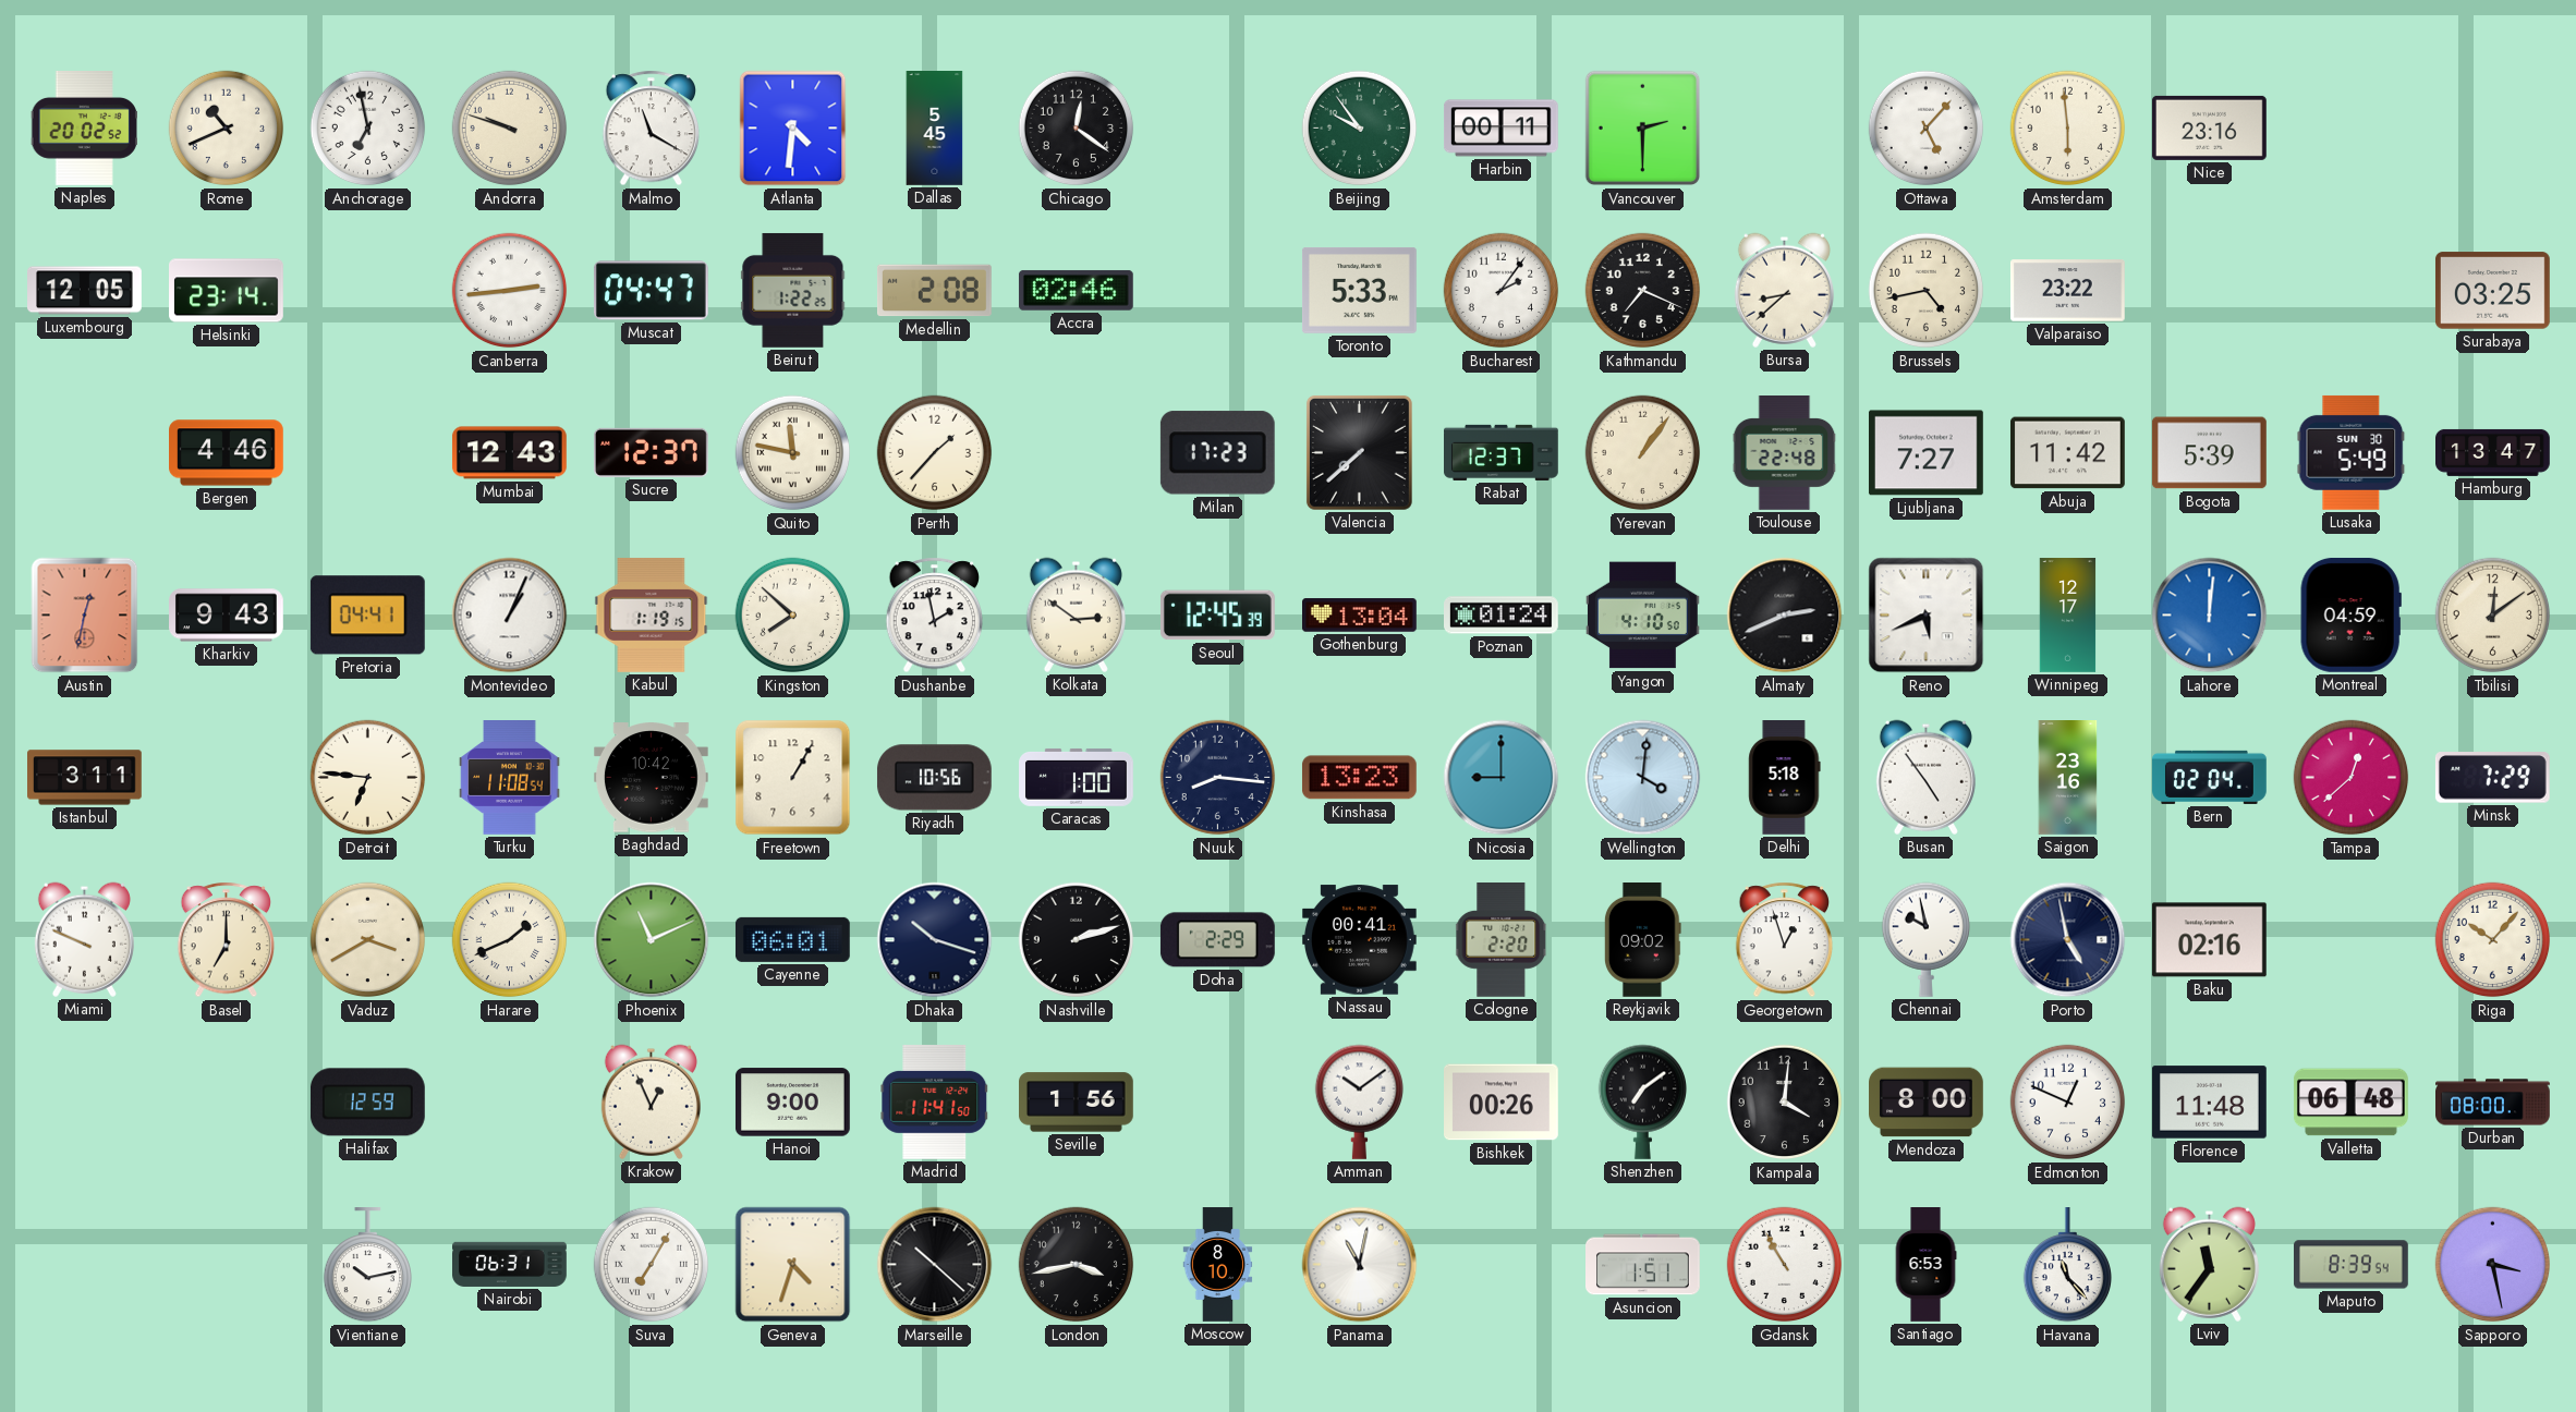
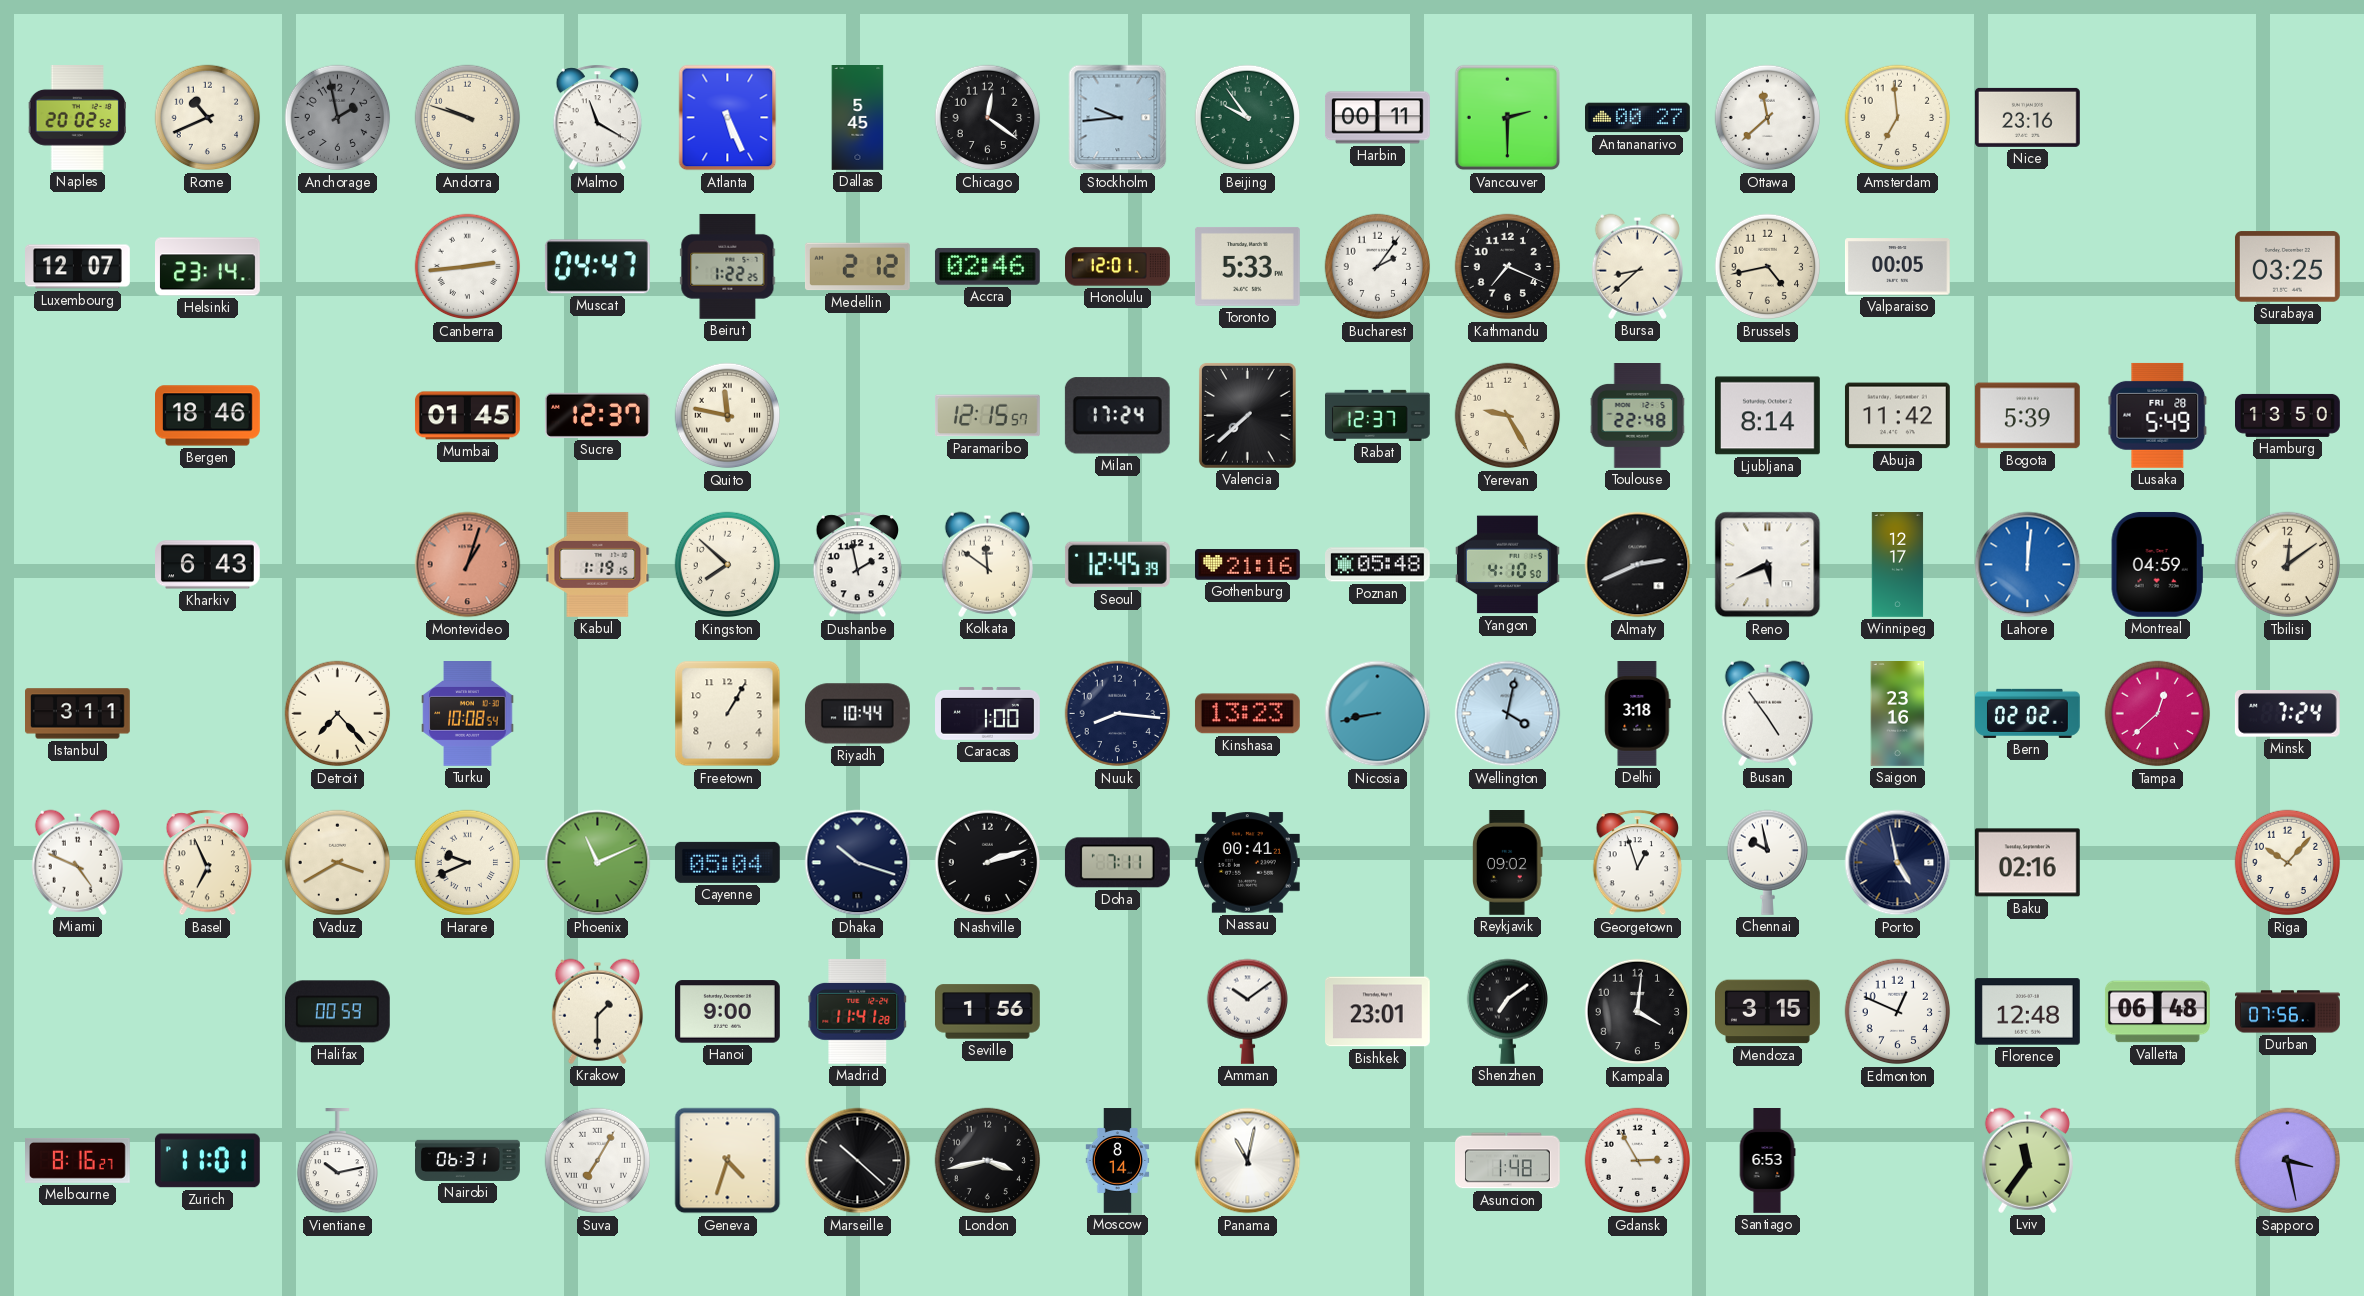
Anchorage: 6:58 -> 1:58 (338, 118)
Anchorage dial: white -> grey (338, 118)
Atlanta: 4:31 -> 5:26 (728, 118)
Stockholm: none -> 9:44 (1118, 118)
Antananarivo: none -> 00:27 (1638, 118)
Ottawa: 5:07 -> 11:38 (1768, 118)
Amsterdam: 5:59 -> 6:59 (1898, 118)
Luxembourg: 12:05 -> 12:07 (78, 267)
Medellin: 2:08 -> 2:12 (858, 267)
Honolulu: none -> 12:01 (1118, 267)
Valparaiso: 23:22 -> 00:05 (1898, 267)
Bergen: 4:46 -> 18:46 (208, 416)
Mumbai: 12:43 -> 01:45 (468, 416)
Perth: 1:37 -> none (935, 453)
Paramaribo: none -> 12:15 (987, 416)
Milan: 17:23 -> 17:24 (1117, 416)
Yerevan: 1:06 -> 9:25 (1508, 416)
Ljubljana: 7:27 -> 8:14 (1767, 416)
Lusaka date: SUN 30 -> FRI 28 (2158, 415)
Hamburg: 13:47 -> 13:50 (2288, 415)
Austin: 12:32 -> none (85, 616)
Kharkiv: 9:43 -> 6:43 (208, 565)
Pretoria: 04:41 -> none (367, 616)
Montevideo: 1:04 -> 1:03 (468, 565)
Montevideo dial: white -> salmon (468, 565)
Kolkata: 2:51 -> 11:51 (987, 564)
Gothenburg: 13:04 -> 21:16 (1248, 565)
Poznan: 01:24 -> 05:48 (1378, 565)
Detroit: 6:46 -> 7:23 (338, 714)
Turku: 11:08 -> 10:08 (468, 714)
Baghdad: 10:42 -> none (651, 778)
Riyadh: 10:56 -> 10:44 (857, 714)
Nicosia: 9:00 -> 8:43 (1378, 714)
Wellington: 4:01 -> 4:02 (1508, 714)
Delhi: 5:18 -> 3:18 (1638, 714)
Bern: 02:04 -> 02:02 (2028, 713)
Minsk: 7:29 -> 7:24 (2287, 714)
Miami: 9:49 -> 4:49 (77, 862)
Basel: 7:00 -> 6:56 (208, 863)
Harare: 1:41 -> 9:41 (468, 863)
Cayenne: 06:01 -> 05:04 (727, 862)
Doha: 2:29 -> 7:11 (1117, 863)
Cologne: 2:20 -> none (1502, 940)
Halifax: 12:59 -> 00:59 (337, 1012)
Krakow: 12:56 -> 1:30 (597, 1011)
Madrid: 11:41:50 -> 11:41:28 (858, 1011)
Bishkek: 00:26 -> 23:01 (1378, 1012)
Mendoza: 8:00 -> 3:15 (1768, 1012)
Florence: 11:48 -> 12:48 (2028, 1012)
Durban: 08:00 -> 07:56 (2288, 1012)
Melbourne: none -> 8:16 (78, 1160)
Zurich: none -> 11:01 (207, 1161)
Moscow: 8:10 -> 8:14 (1118, 1161)
Asuncion: 1:51 -> 1:48 (1508, 1161)
Gdansk: 10:55 -> 2:55 (1638, 1161)
Havana: 11:23 -> none (2067, 1266)
Maputo: 8:39 -> none (2352, 1265)
